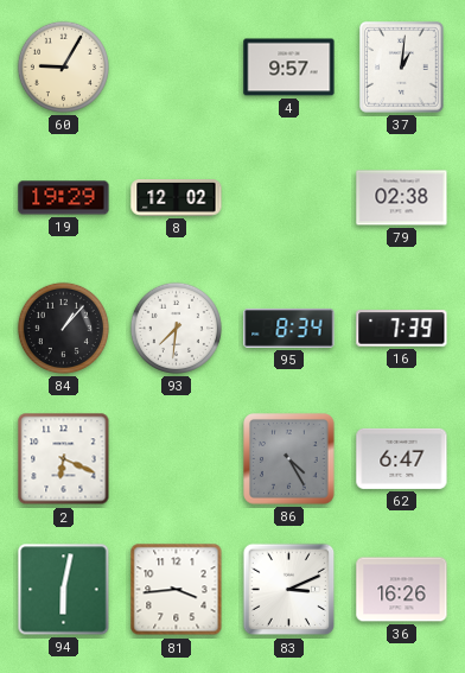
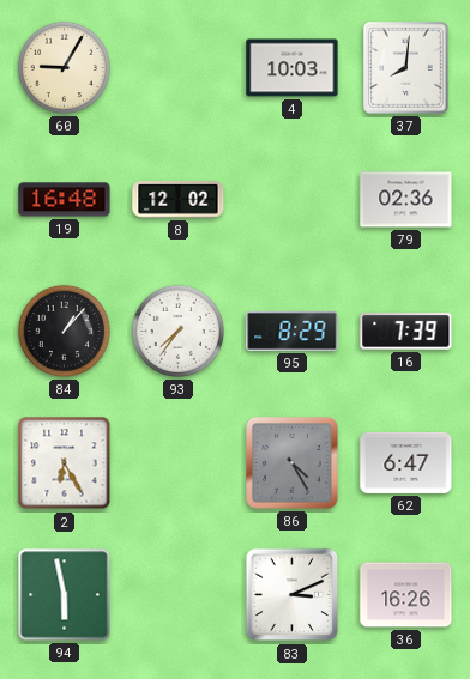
4: 9:57 -> 10:03 (293, 68)
37: 1:01 -> 8:01 (406, 68)
19: 19:29 -> 16:48 (65, 200)
79: 02:38 -> 02:36 (406, 200)
93: 7:31 -> 7:36 (177, 331)
95: 8:34 -> 8:29 (293, 331)
2: 6:19 -> 6:25 (65, 463)
94: 6:02 -> 5:58 (65, 595)
81: 3:44 -> none (177, 590)
